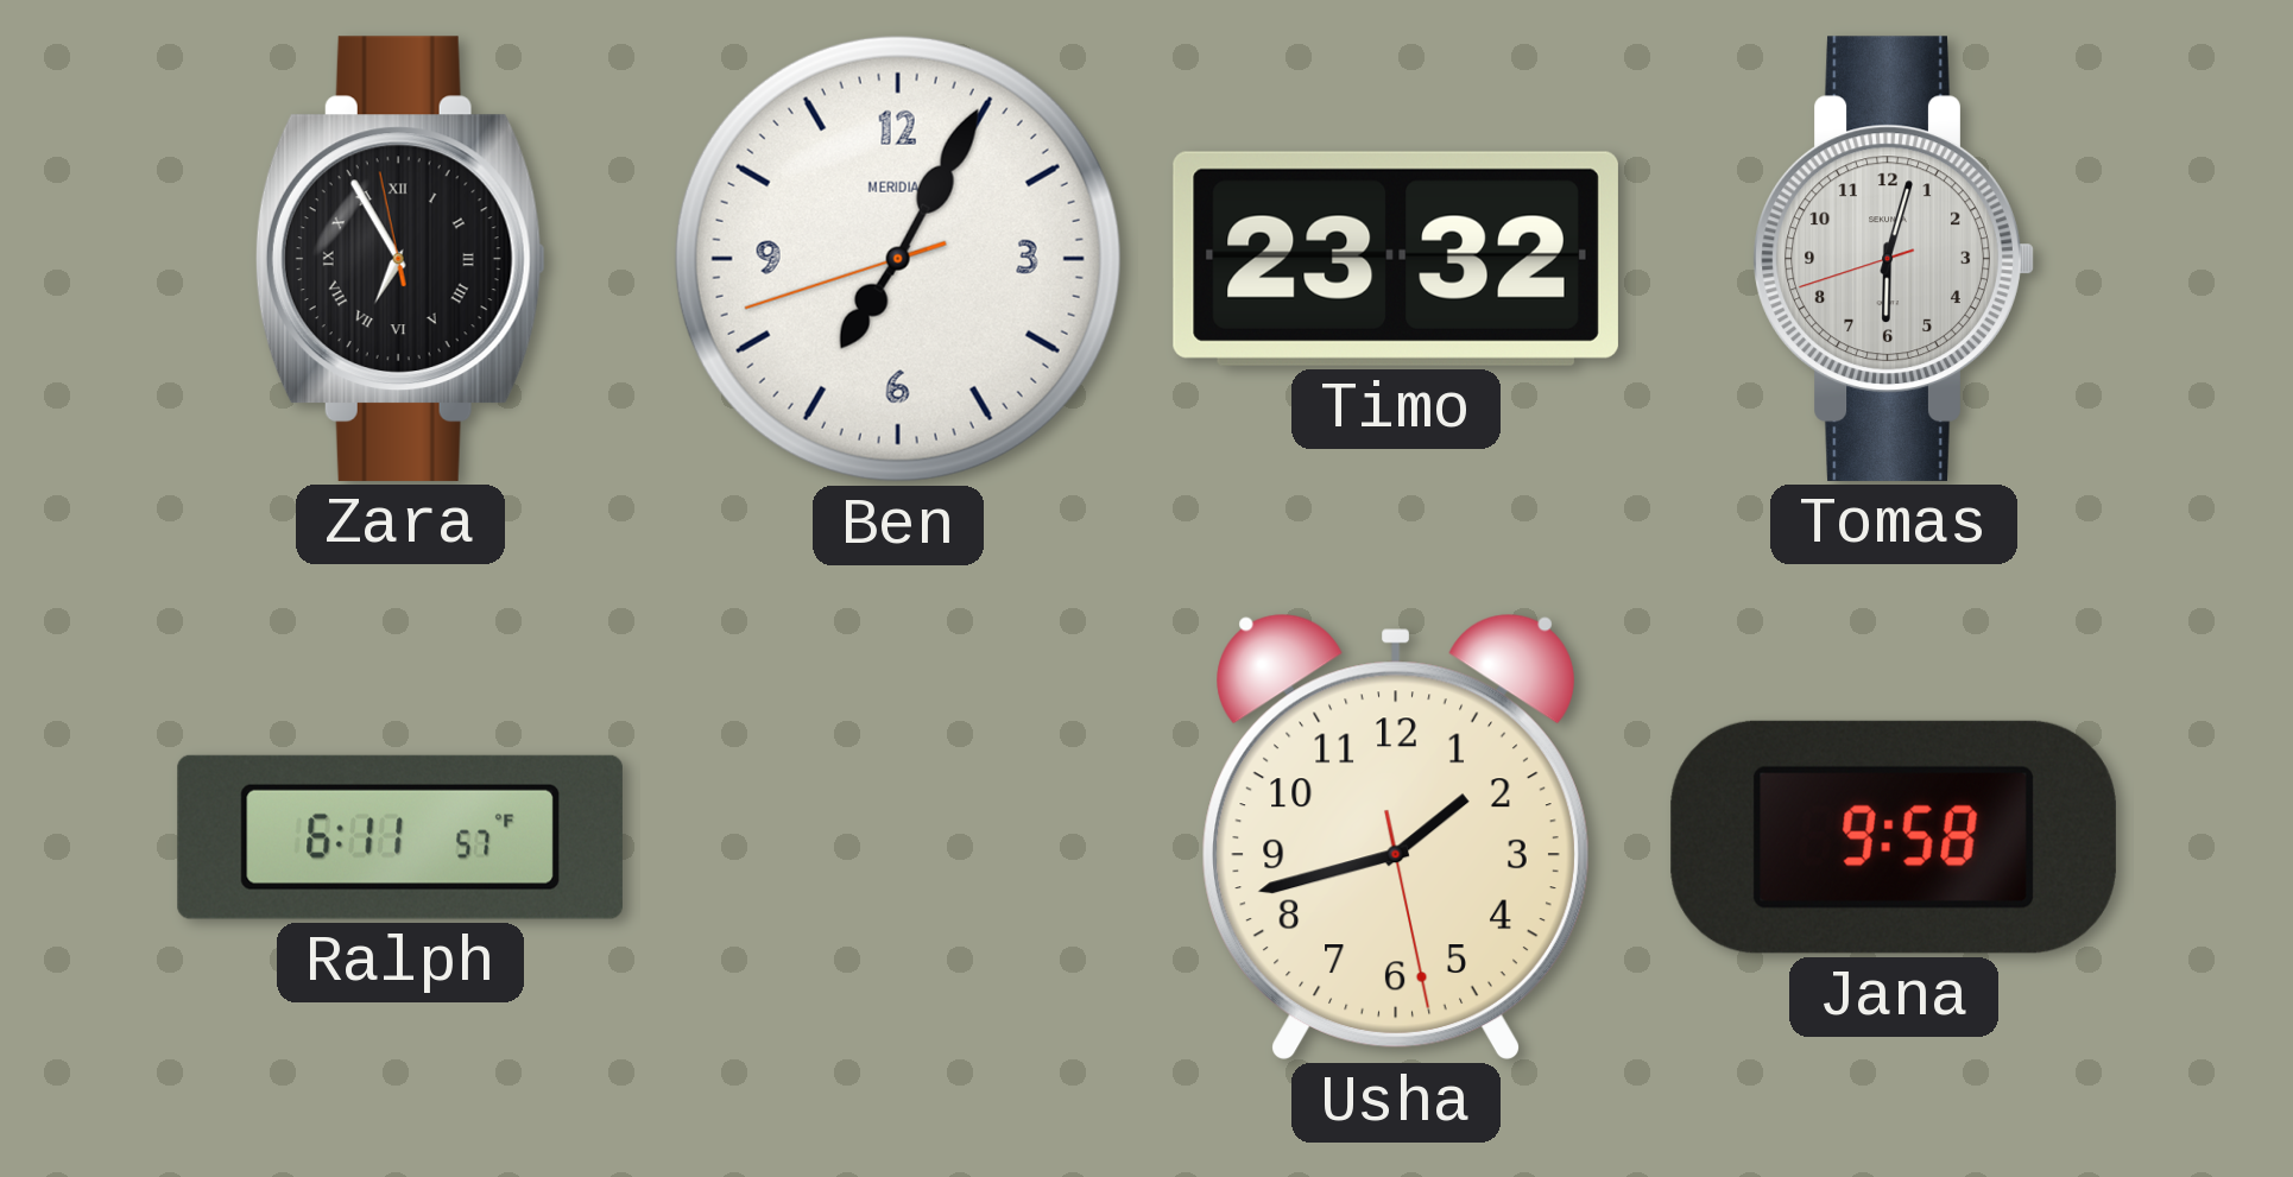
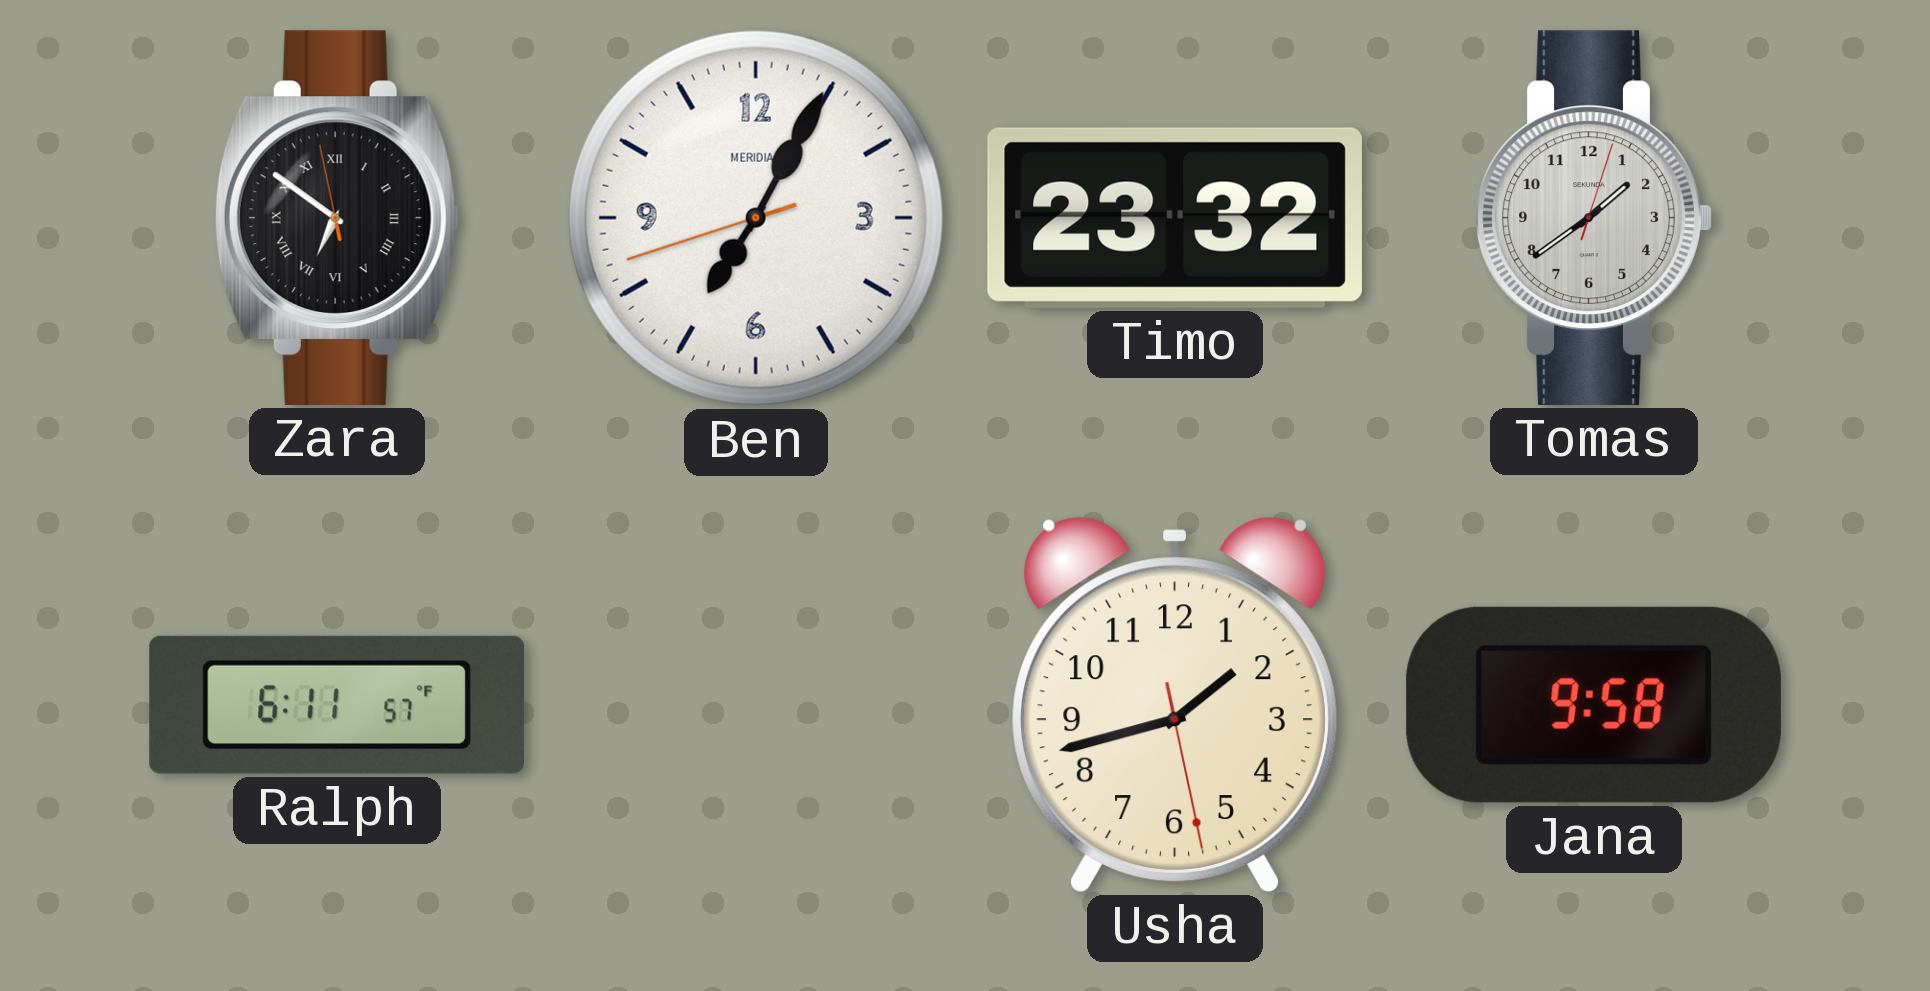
Zara: 6:54 -> 6:50 (337, 218)
Tomas: 6:02 -> 1:39 (1594, 218)
